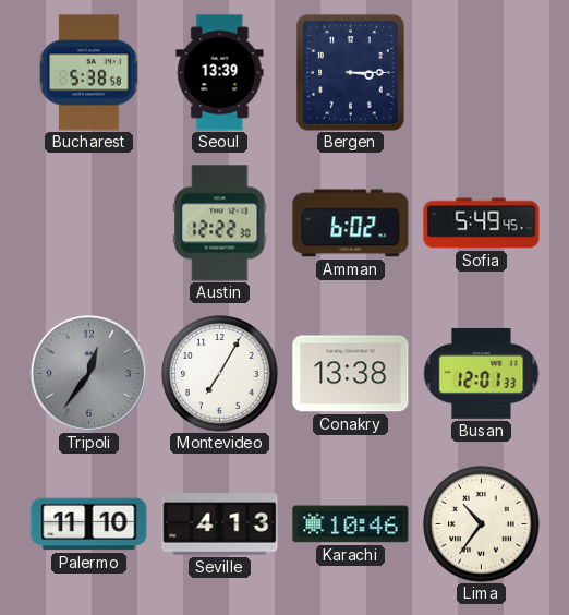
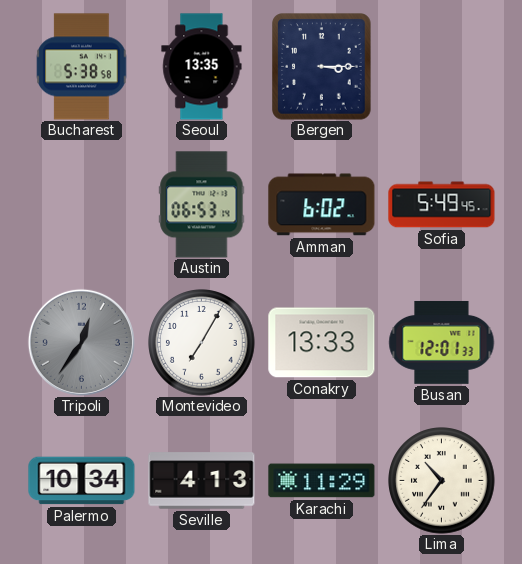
Seoul: 13:39 -> 13:35 (202, 67)
Austin: 12:22 -> 06:53 (202, 205)
Conakry: 13:38 -> 13:33 (322, 343)
Palermo: 11:10 -> 10:34 (82, 481)
Karachi: 10:46 -> 11:29 (322, 481)
